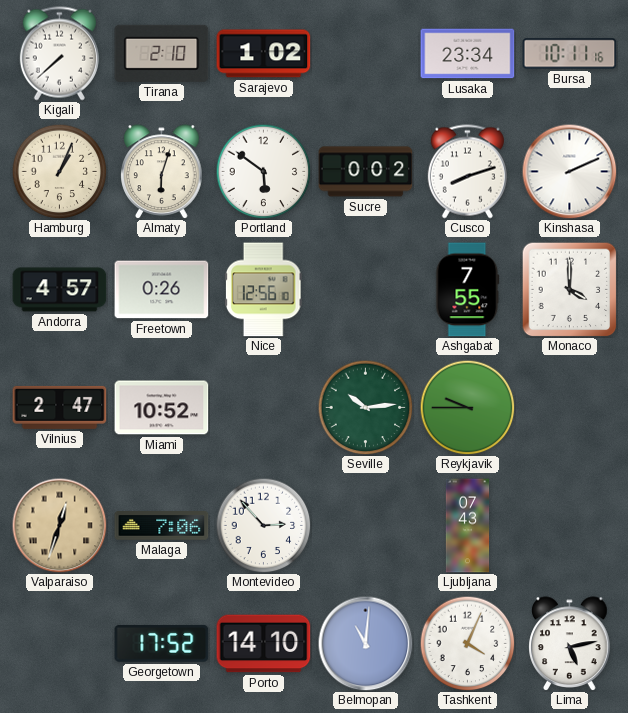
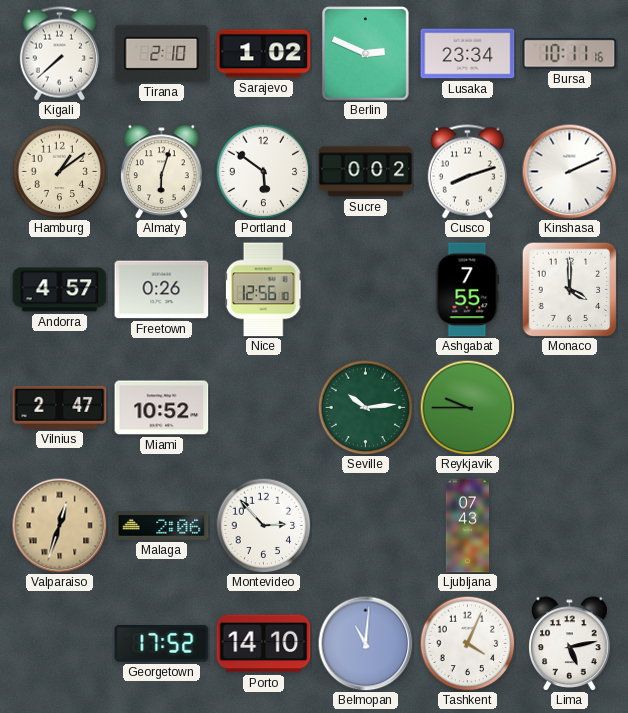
Berlin: none -> 2:49 (366, 54)
Hamburg: 1:04 -> 1:09 (59, 171)
Malaga: 7:06 -> 2:06 (162, 526)
